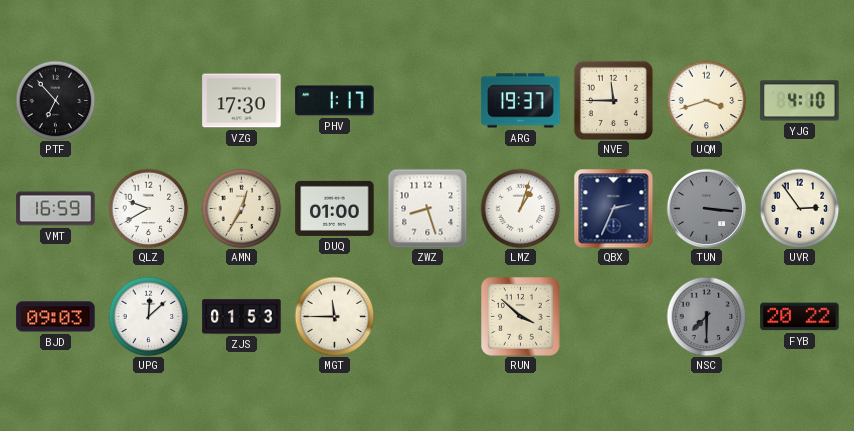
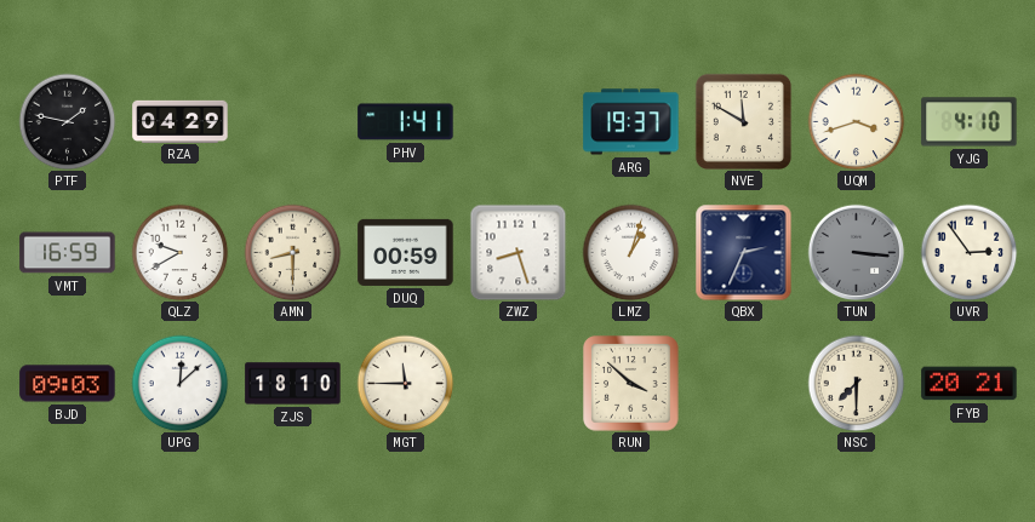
PTF: 6:53 -> 1:47 (67, 121)
RZA: none -> 04:29 (181, 121)
VZG: 17:30 -> none (242, 101)
PHV: 1:17 -> 1:41 (406, 122)
NVE: 11:45 -> 11:50 (743, 121)
AMN: 12:35 -> 8:30 (292, 252)
DUQ: 01:00 -> 00:59 (406, 252)
ZJS: 01:53 -> 18:10 (293, 384)
NSC dial: grey -> cream (856, 383)
FYB: 20:22 -> 20:21 (970, 384)
